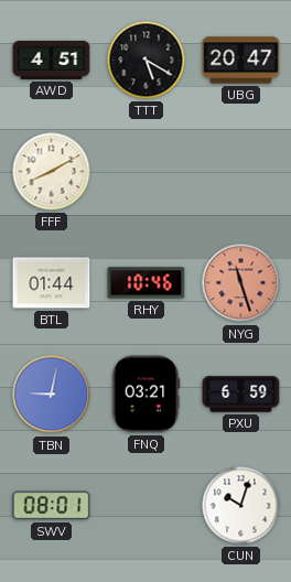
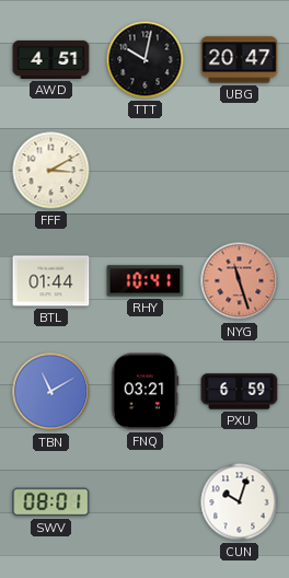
TTT: 5:20 -> 10:02 (146, 60)
FFF: 8:10 -> 3:10 (51, 171)
RHY: 10:46 -> 10:41 (146, 281)
TBN: 9:02 -> 11:10 (51, 392)
